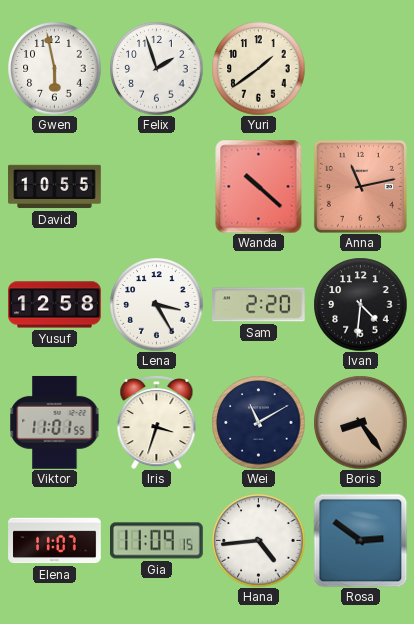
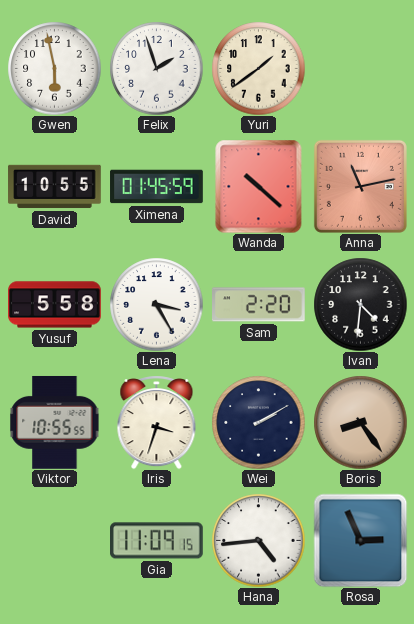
Ximena: none -> 01:45 (157, 187)
Yusuf: 12:58 -> 5:58 (55, 305)
Viktor: 11:01 -> 10:55 (55, 422)
Wei: 11:10 -> 2:10 (258, 422)
Elena: 11:07 -> none (55, 541)
Rosa: 2:51 -> 2:56 (360, 540)
